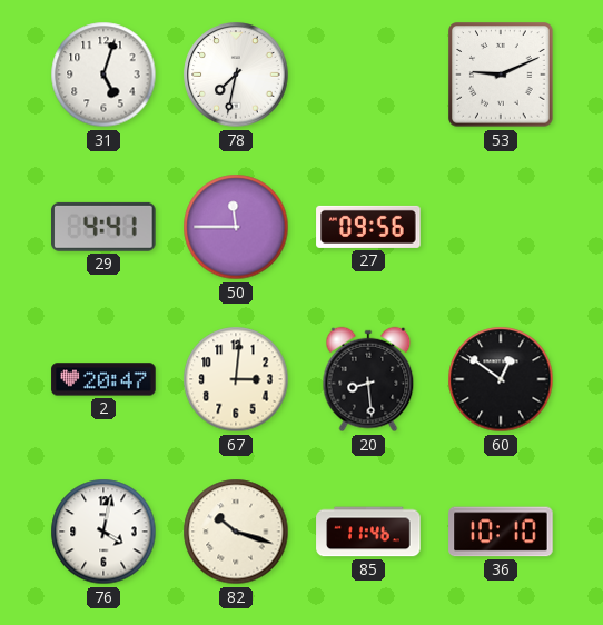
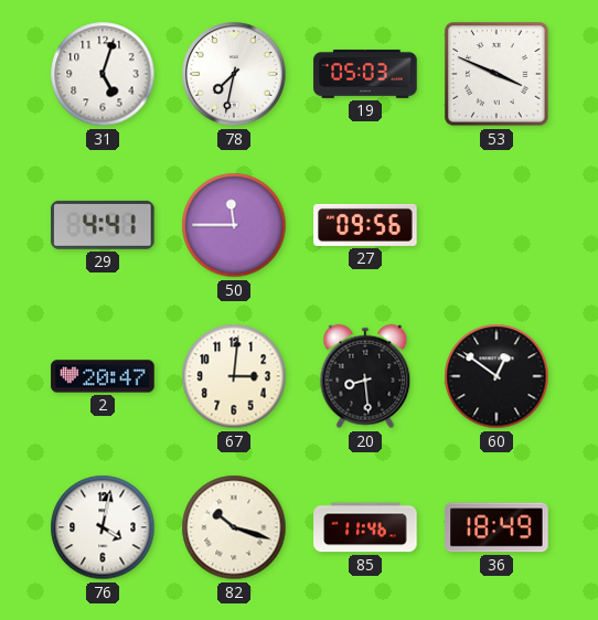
19: none -> 05:03 (365, 74)
53: 9:11 -> 3:49 (496, 74)
36: 10:10 -> 18:49 (496, 527)
